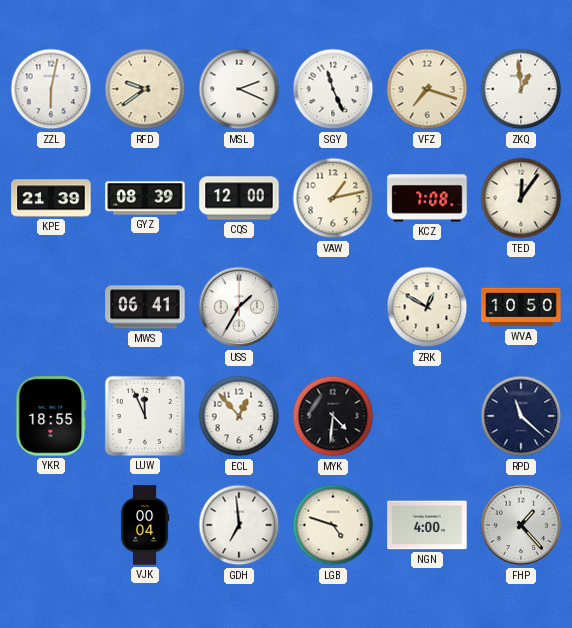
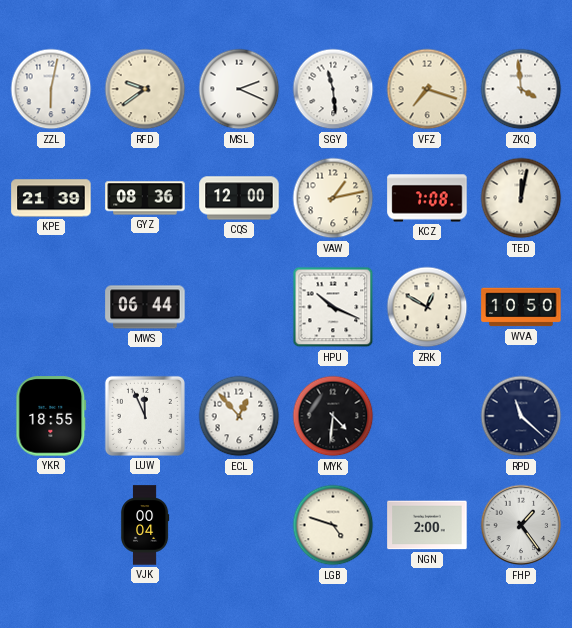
SGY: 11:26 -> 11:29 (333, 89)
ZKQ: 12:59 -> 3:59 (521, 89)
GYZ: 08:39 -> 08:36 (145, 198)
TED: 12:06 -> 12:02 (521, 198)
MWS: 06:41 -> 06:44 (145, 307)
USS: 1:35 -> none (239, 307)
HPU: none -> 10:19 (333, 307)
GDH: 6:59 -> none (239, 525)
NGN: 4:00 -> 2:00 (427, 525)
FHP: 1:23 -> 1:24 (521, 525)
